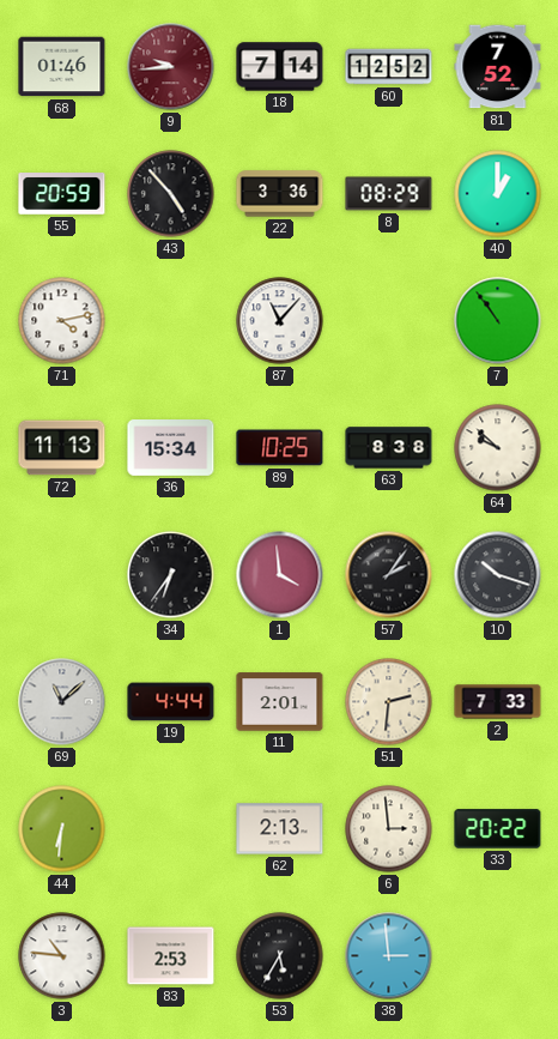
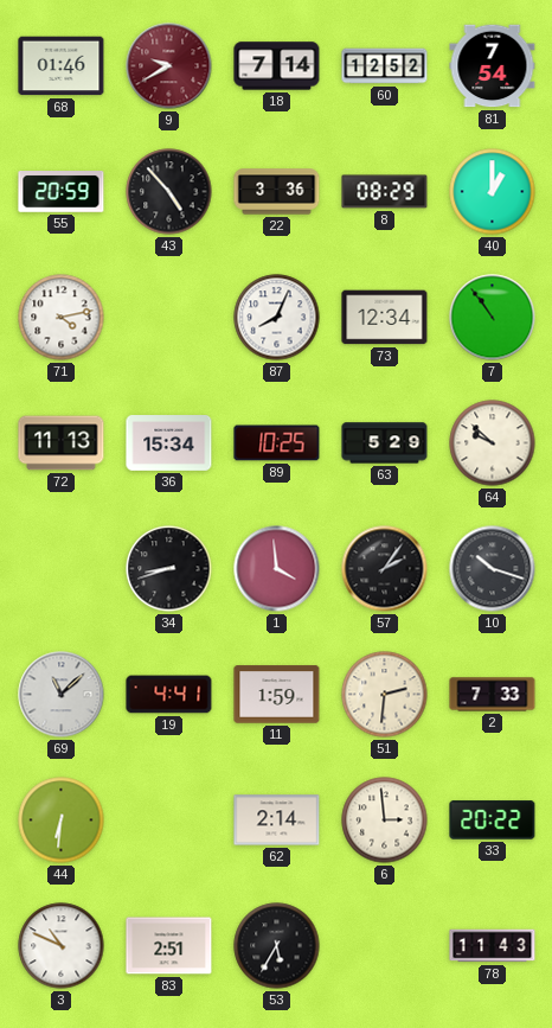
9: 9:44 -> 9:40 (169, 66)
81: 7:52 -> 7:54 (493, 66)
87: 11:07 -> 8:04 (277, 318)
73: none -> 12:34 (385, 318)
63: 8:38 -> 5:29 (385, 443)
34: 6:36 -> 8:42 (169, 569)
19: 4:44 -> 4:41 (169, 695)
11: 2:01 -> 1:59 (277, 695)
62: 2:13 -> 2:14 (277, 821)
3: 10:46 -> 10:49 (62, 946)
83: 2:53 -> 2:51 (169, 946)
38: 2:59 -> none (389, 956)
78: none -> 11:43 (493, 946)
